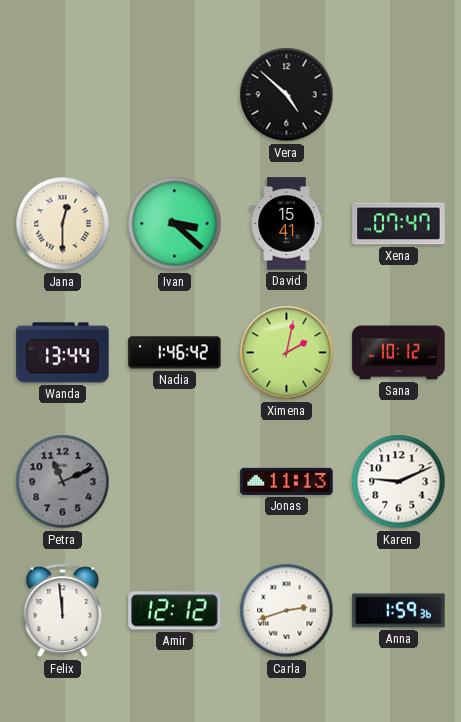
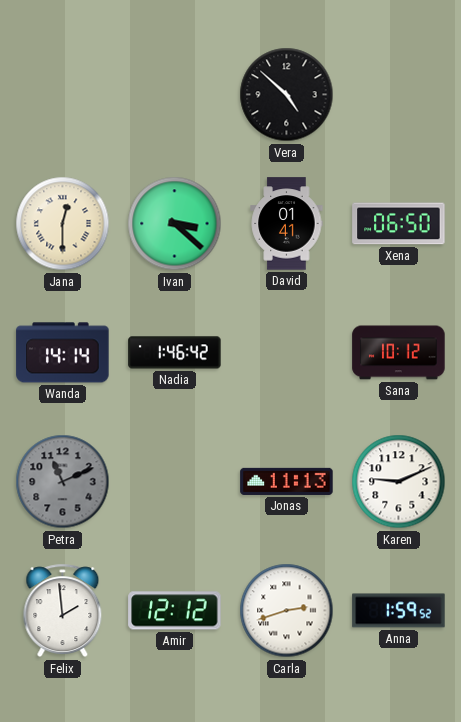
David: 15:41 -> 01:41 (287, 224)
Xena: 07:47 -> 06:50 (399, 224)
Wanda: 13:44 -> 14:14 (63, 353)
Ximena: 2:02 -> none (287, 353)
Felix: 11:59 -> 1:59 (63, 611)
Anna: 1:59:36 -> 1:59:52 (399, 611)
